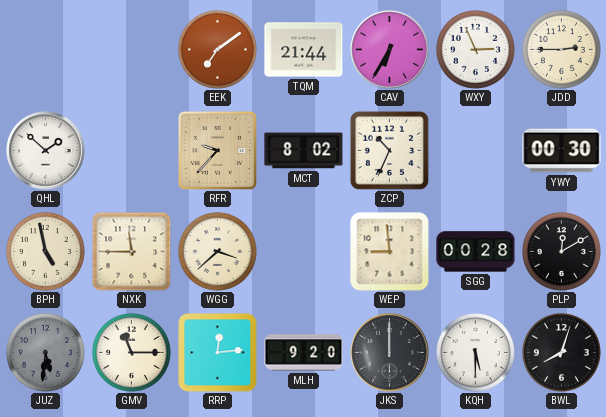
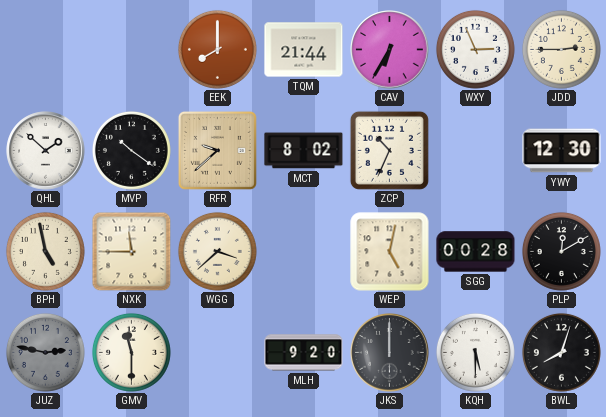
EEK: 7:09 -> 8:00 (217, 49)
MVP: none -> 10:21 (131, 150)
RFR: 9:37 -> 9:38 (217, 150)
YWY: 00:30 -> 12:30 (562, 151)
WEP: 8:59 -> 5:02 (390, 252)
JUZ: 5:31 -> 2:47 (45, 352)
GMV: 11:15 -> 11:30 (131, 352)
RRP: 12:14 -> none (218, 353)
